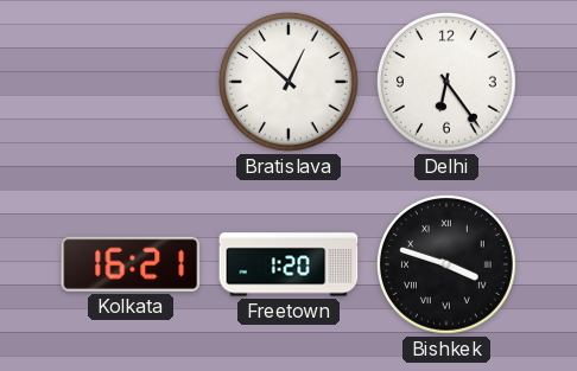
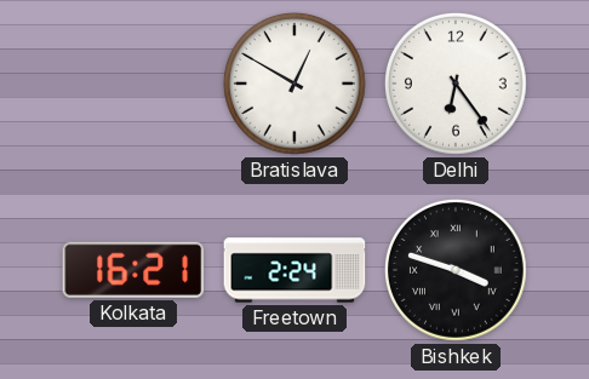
Bratislava: 12:52 -> 12:50 (294, 84)
Freetown: 1:20 -> 2:24 (294, 270)
